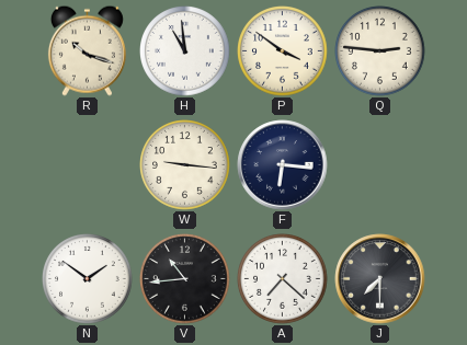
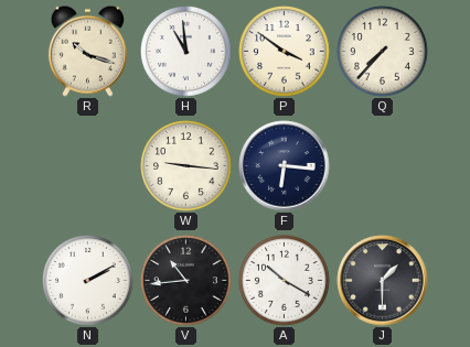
Q: 2:46 -> 7:37 (383, 52)
N: 1:51 -> 2:10 (88, 281)
A: 7:22 -> 10:20 (285, 281)
J: 7:30 -> 1:30 (383, 281)
